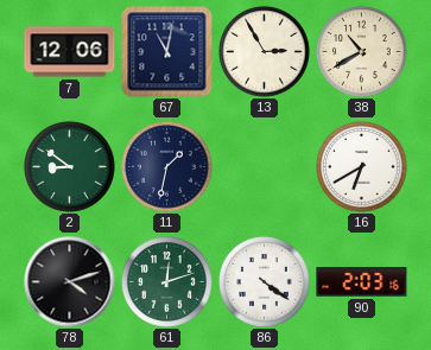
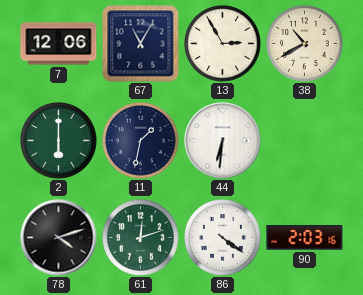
67: 11:02 -> 11:05 (141, 44)
2: 8:51 -> 6:00 (59, 141)
44: none -> 6:31 (223, 141)
16: 6:40 -> none (362, 167)
